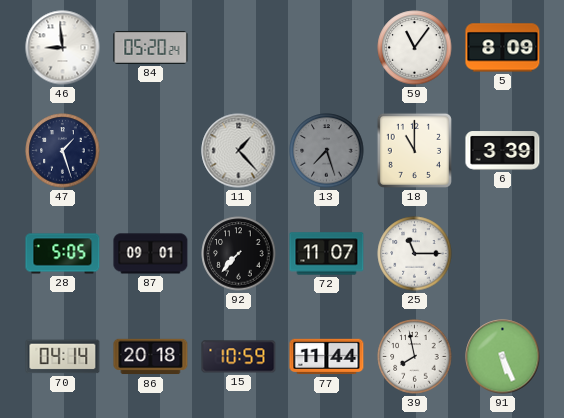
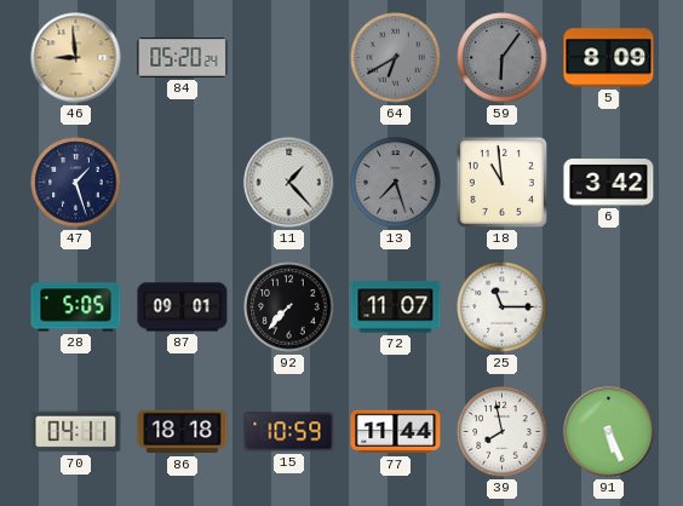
46 dial: white -> champagne (76, 58)
64: none -> 6:40 (396, 58)
59: 11:06 -> 6:06 (503, 58)
59 dial: white -> grey (503, 58)
18: 11:00 -> 10:59 (501, 182)
6: 3:39 -> 3:42 (609, 183)
70: 04:14 -> 04:11 (76, 432)
86: 20:18 -> 18:18 (183, 432)
